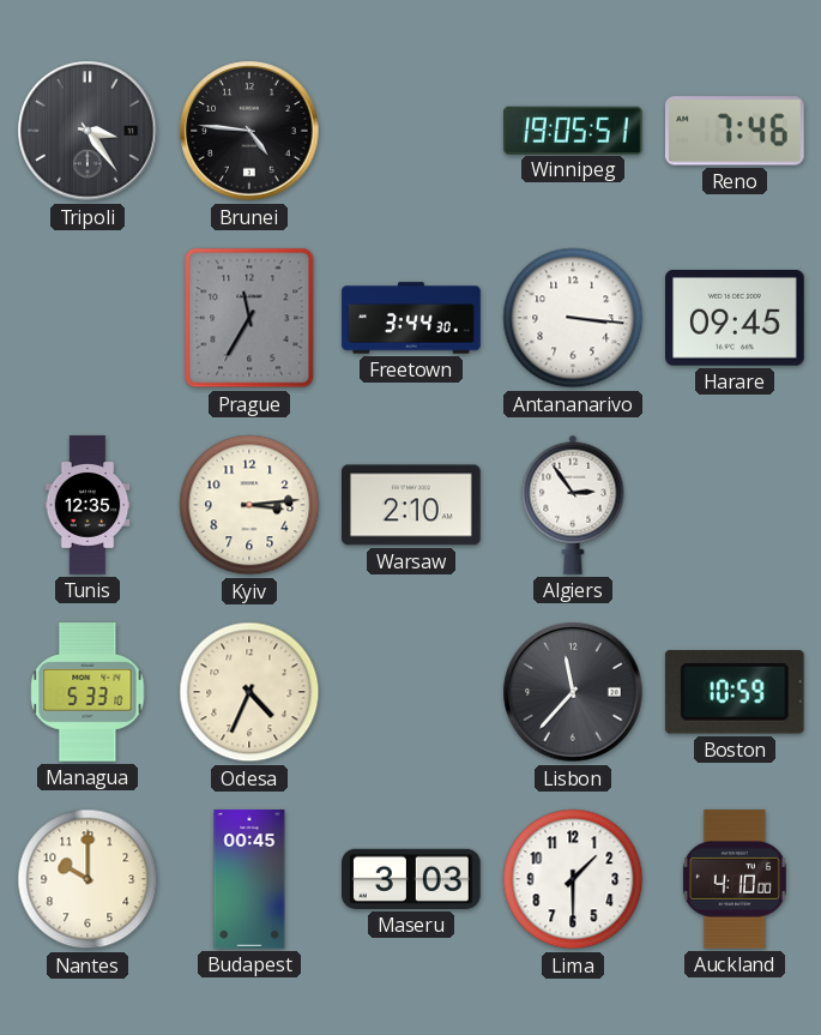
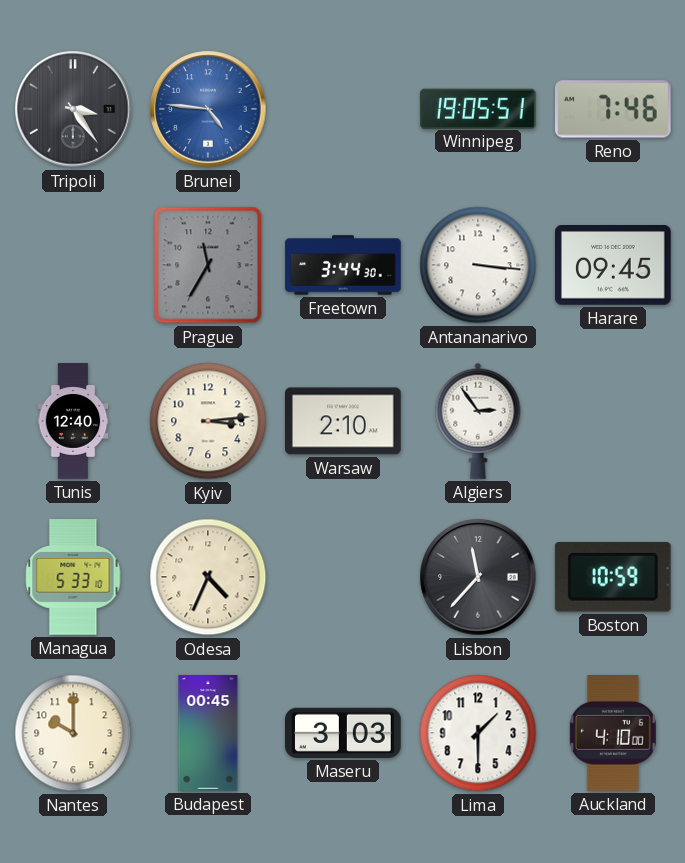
Brunei dial: black -> blue (208, 109)
Tunis: 12:35 -> 12:40 (73, 421)
